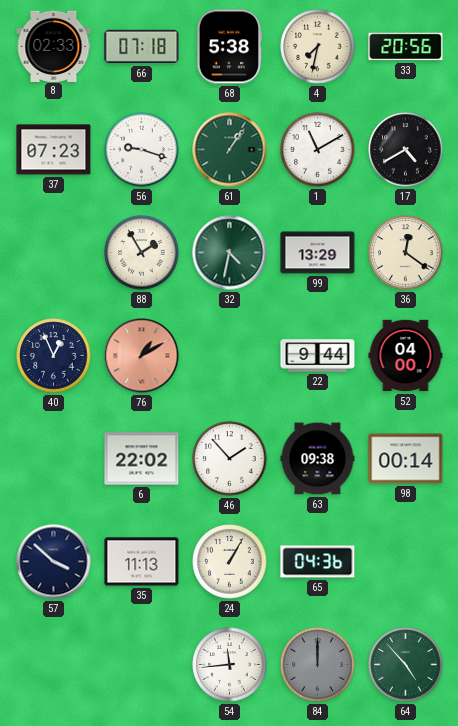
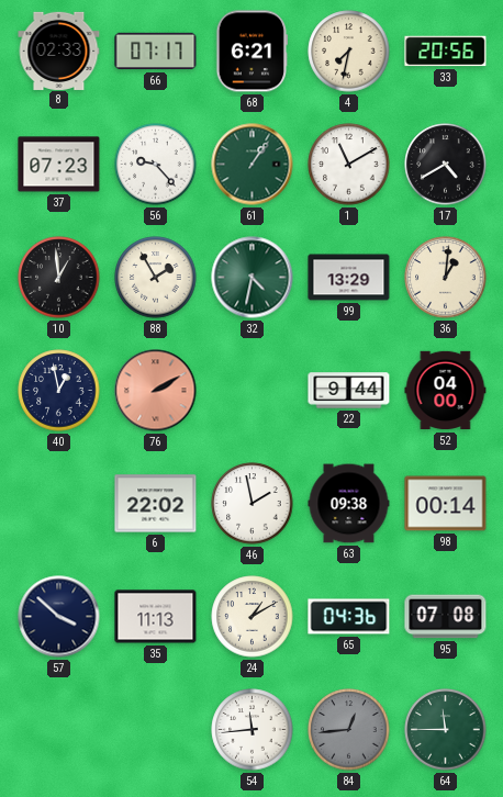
66: 07:18 -> 07:17 (156, 52)
68: 5:38 -> 6:21 (251, 52)
56: 9:18 -> 9:23 (156, 165)
10: none -> 12:59 (59, 278)
36: 12:21 -> 1:01 (446, 278)
40: 12:56 -> 12:58 (59, 391)
76: 1:10 -> 2:10 (156, 391)
46: 1:53 -> 1:58 (253, 504)
24: 1:05 -> 1:10 (253, 617)
95: none -> 07:08 (446, 617)
84: 12:00 -> 12:44 (349, 730)
64: 4:53 -> 11:45 (446, 730)
